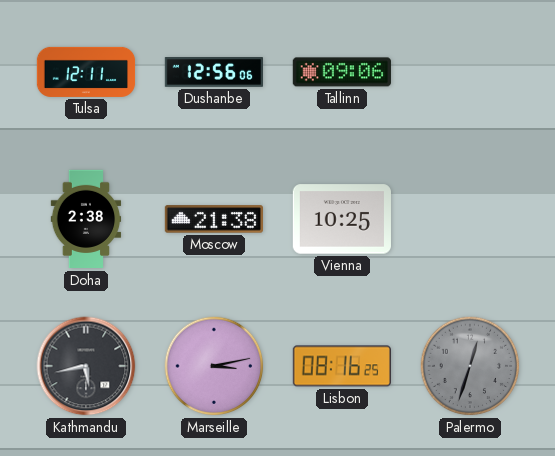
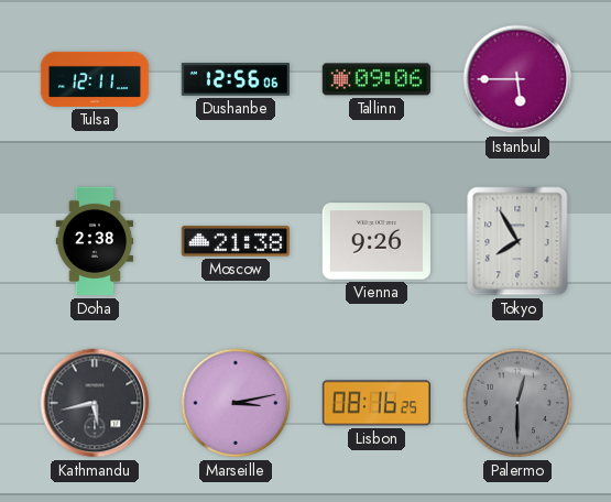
Istanbul: none -> 5:45 (517, 79)
Vienna: 10:25 -> 9:26 (377, 241)
Tokyo: none -> 7:55 (517, 241)
Palermo: 12:33 -> 12:30 (517, 403)
